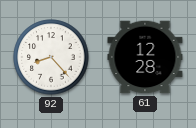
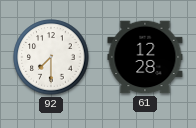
92: 8:23 -> 7:30 (51, 57)
